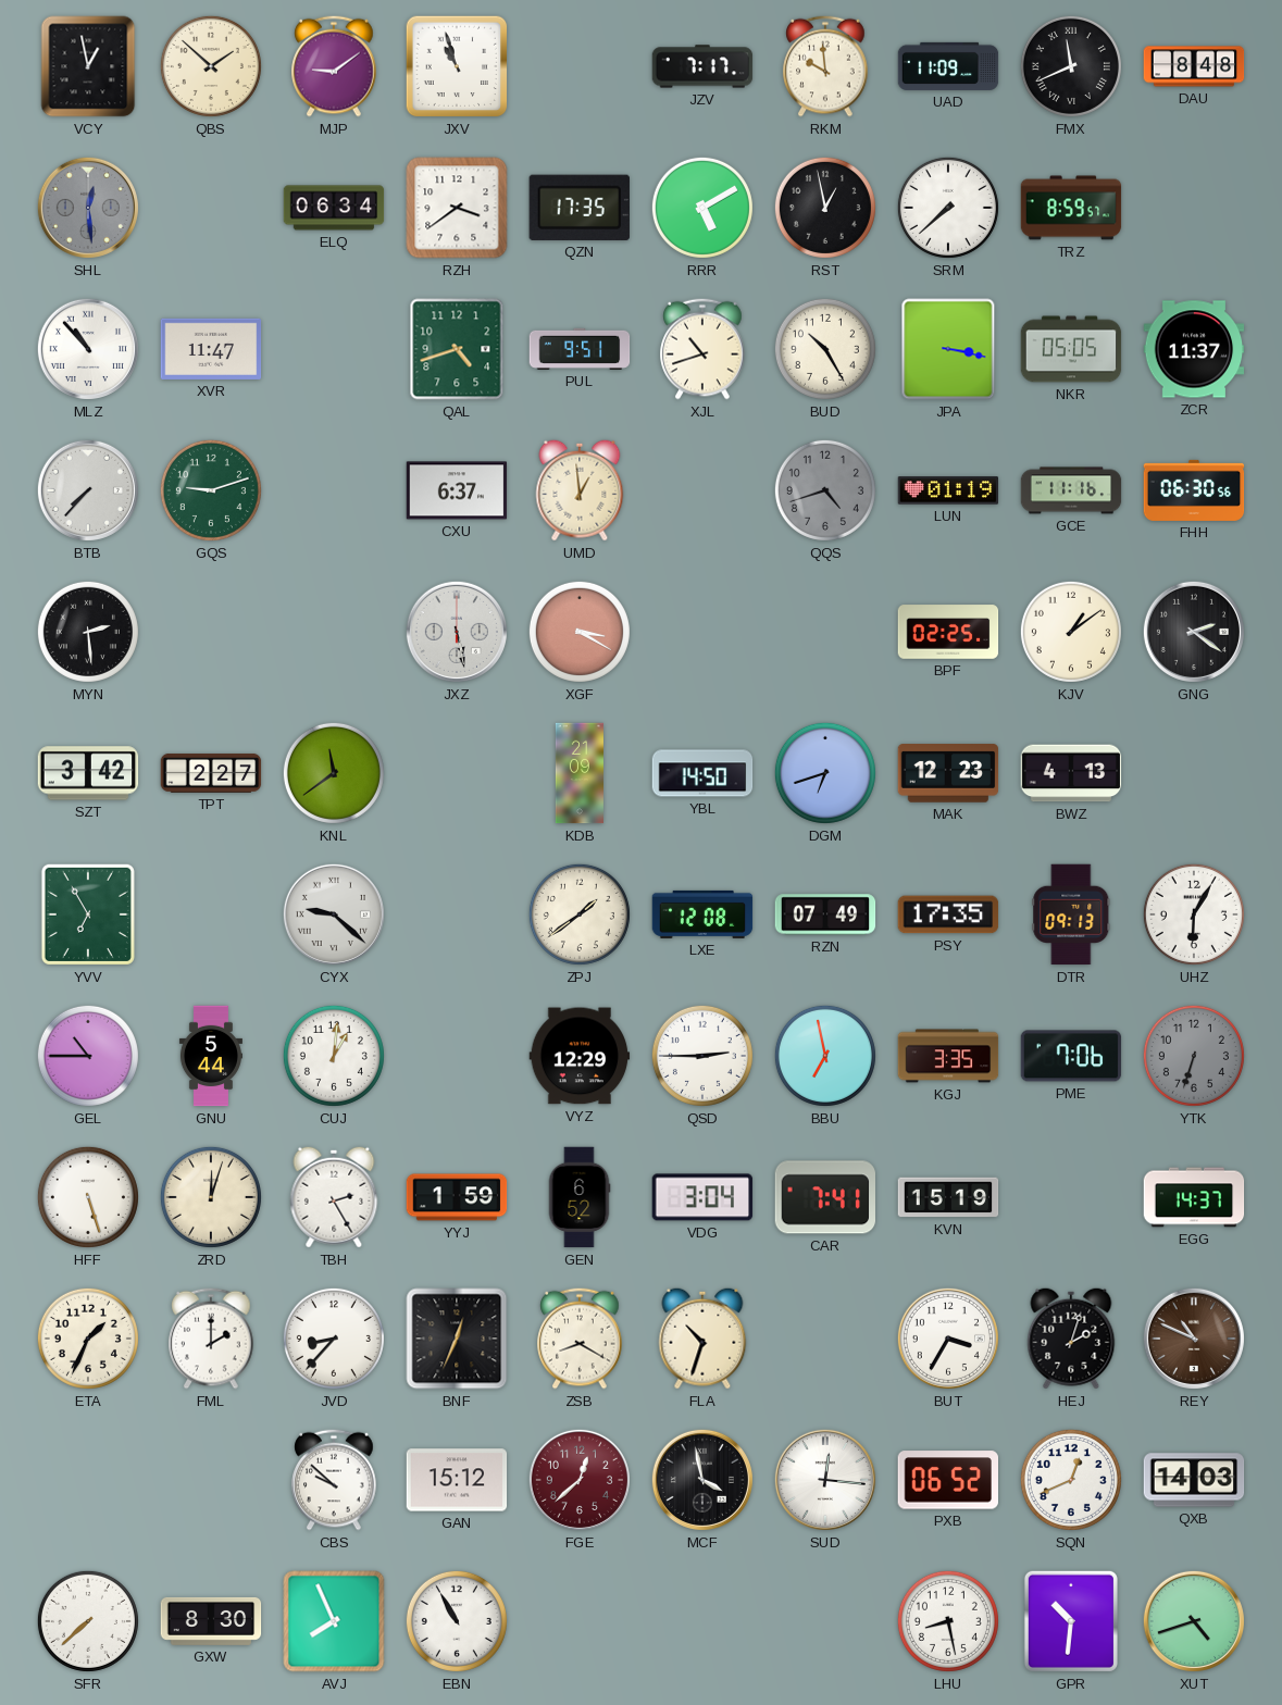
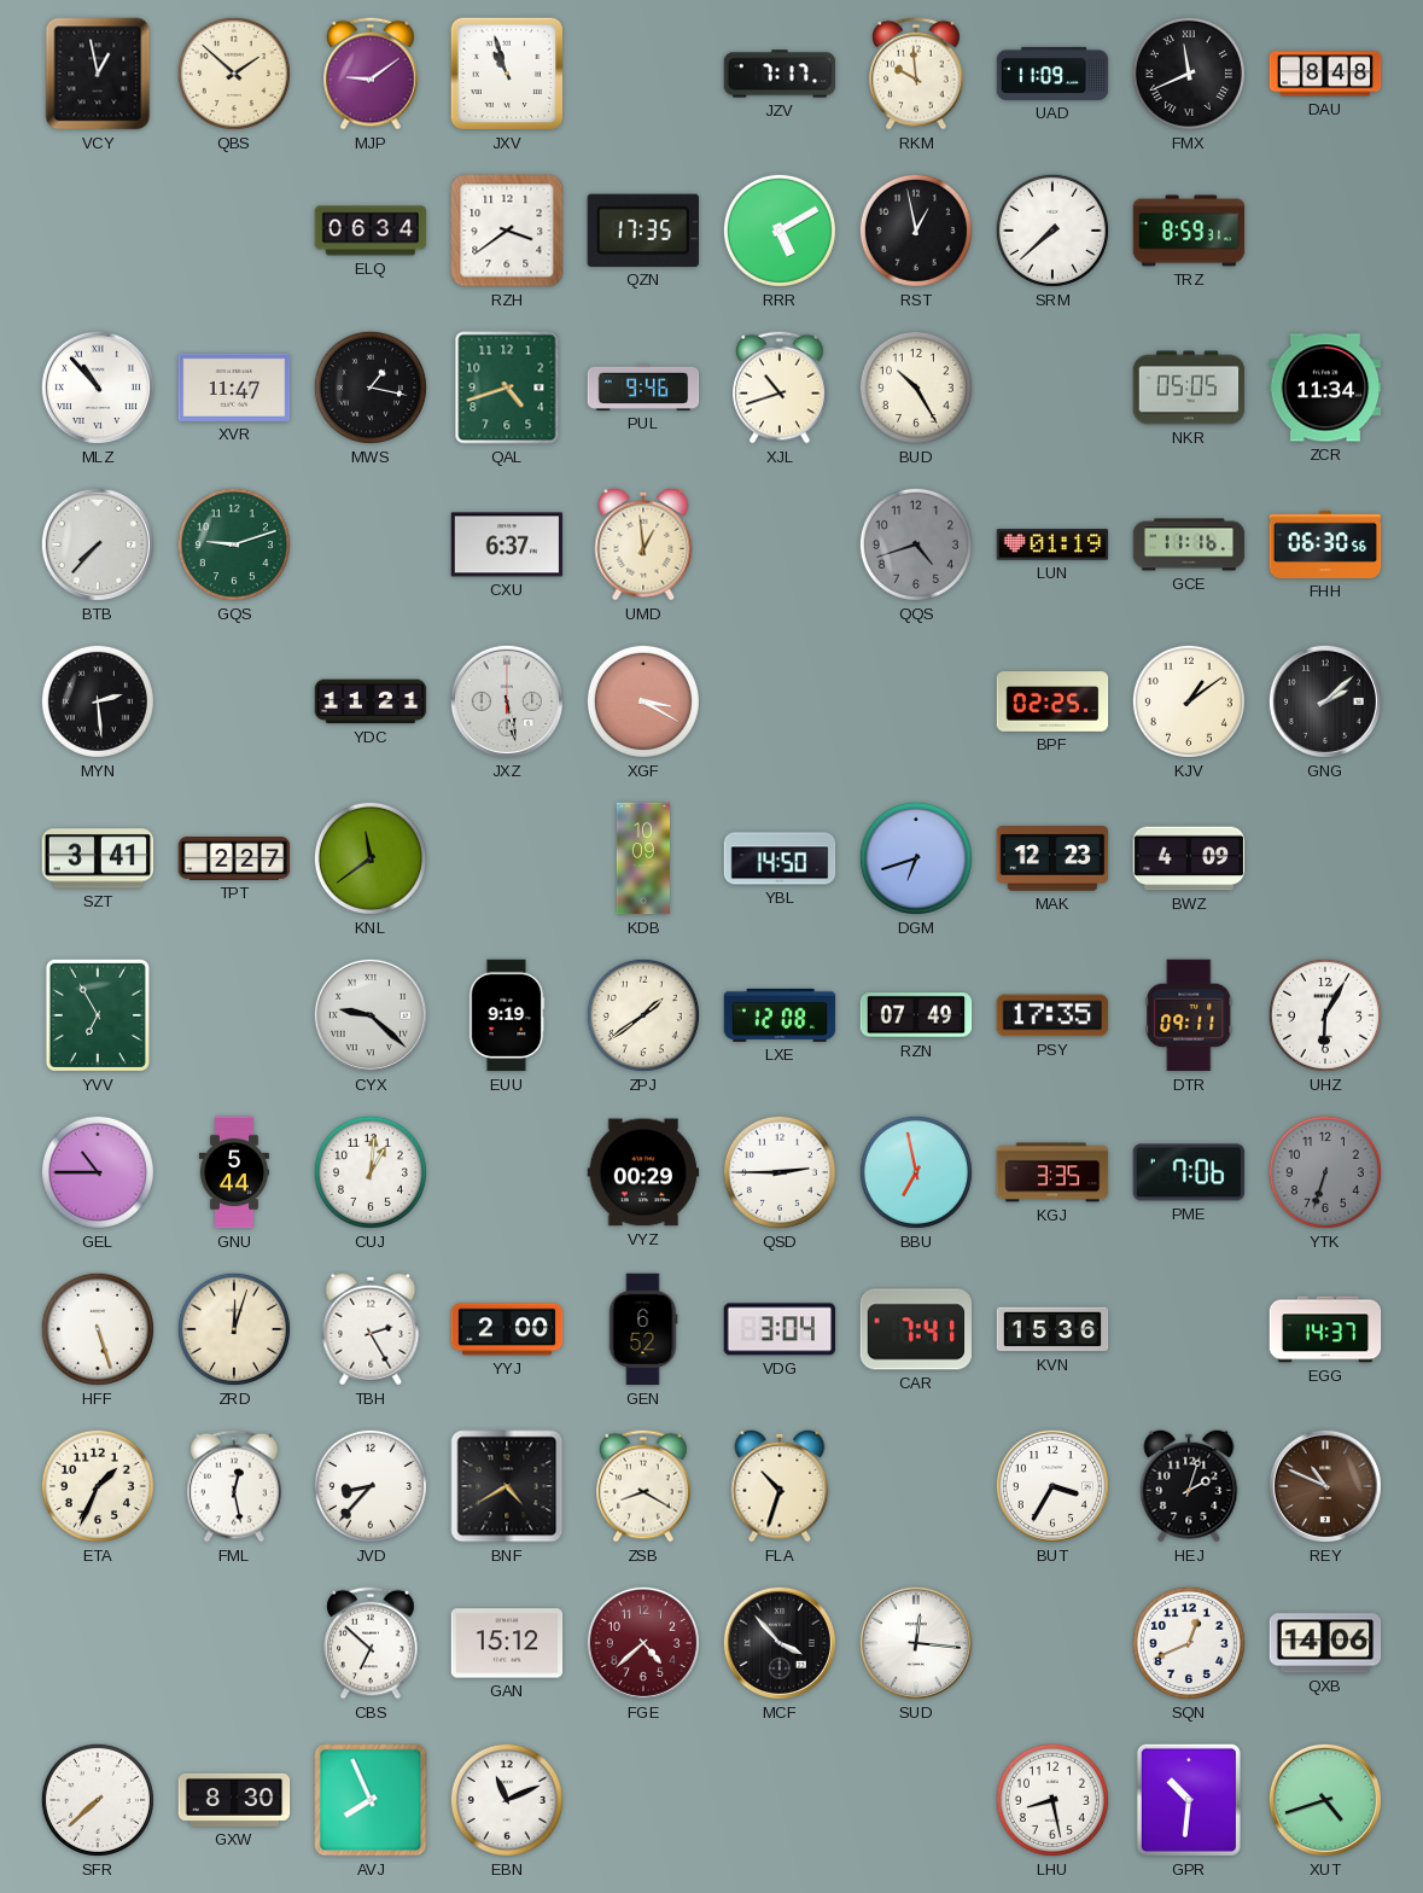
SHL: 12:29 -> none (88, 208)
TRZ: 8:59:57 -> 8:59:31 (1189, 231)
MWS: none -> 1:17 (371, 388)
PUL: 9:51 -> 9:46 (643, 388)
JPA: 3:17 -> none (948, 349)
ZCR: 11:37 -> 11:34 (1325, 388)
YDC: none -> 11:21 (371, 701)
GNG: 2:21 -> 2:08 (1325, 701)
SZT: 3:42 -> 3:41 (98, 858)
KDB: 21:09 -> 10:09 (643, 858)
BWZ: 4:13 -> 4:09 (1189, 858)
EUU: none -> 9:19 (507, 1015)
DTR: 09:13 -> 09:11 (1189, 1015)
VYZ: 12:29 -> 00:29 (643, 1172)
YYJ: 1:59 -> 2:00 (507, 1329)
KVN: 15:19 -> 15:36 (1052, 1329)
FML: 2:00 -> 12:28 (234, 1486)
BNF: 12:34 -> 4:40 (507, 1486)
CBS: 9:52 -> 6:52 (371, 1643)
FGE: 12:38 -> 4:38 (643, 1643)
MCF: 3:58 -> 3:53 (780, 1643)
PXB: 06:52 -> none (947, 1480)
QXB: 14:03 -> 14:06 (1325, 1643)
EBN: 10:55 -> 11:11 (507, 1800)
